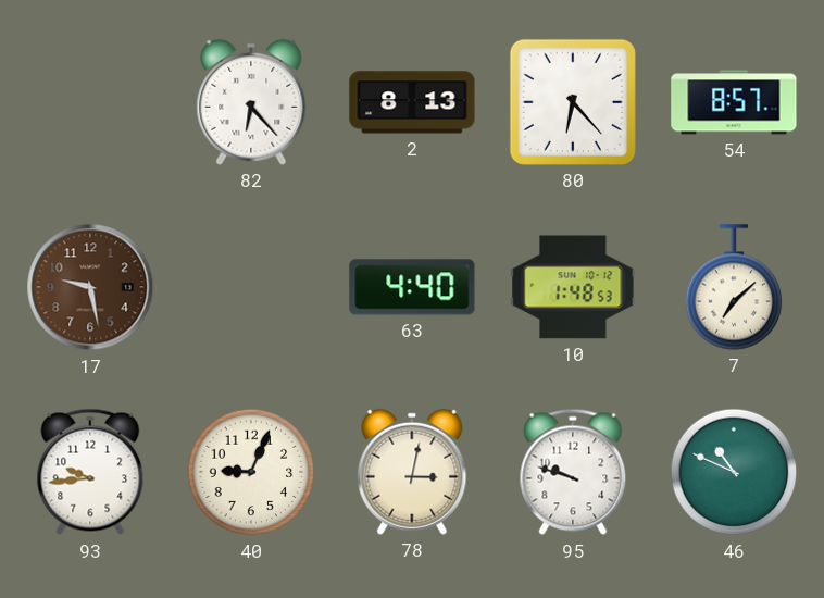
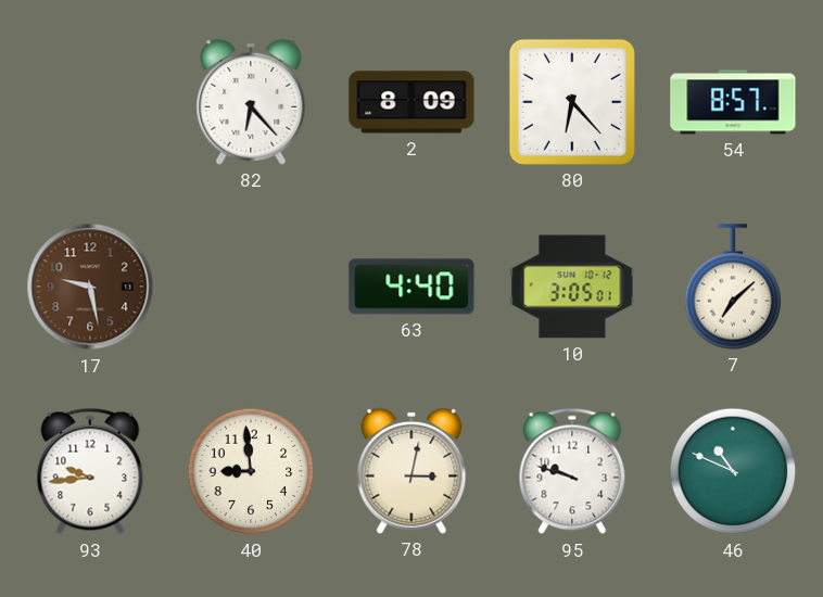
2: 8:13 -> 8:09 (411, 102)
10: 1:48 -> 3:05 (572, 287)
40: 9:04 -> 8:59 (251, 471)
